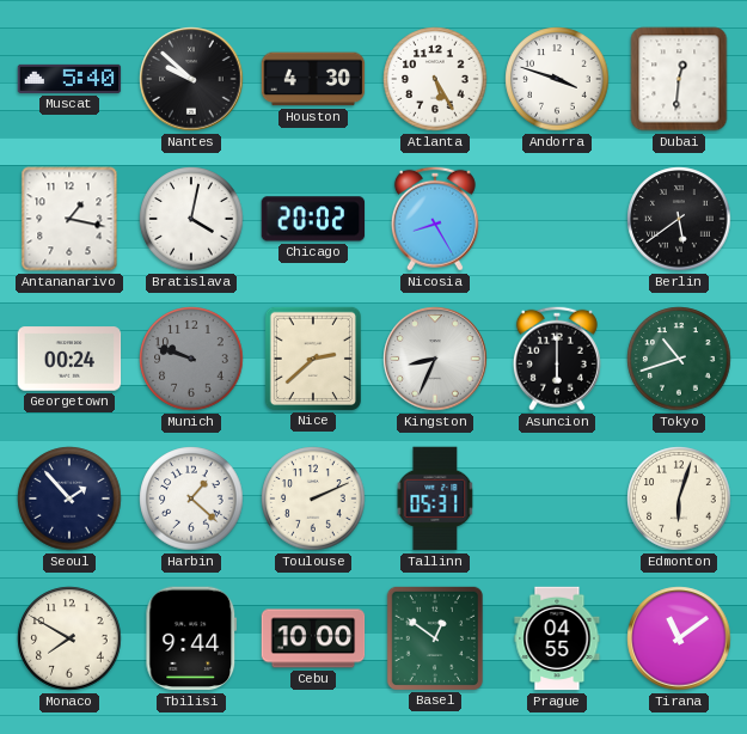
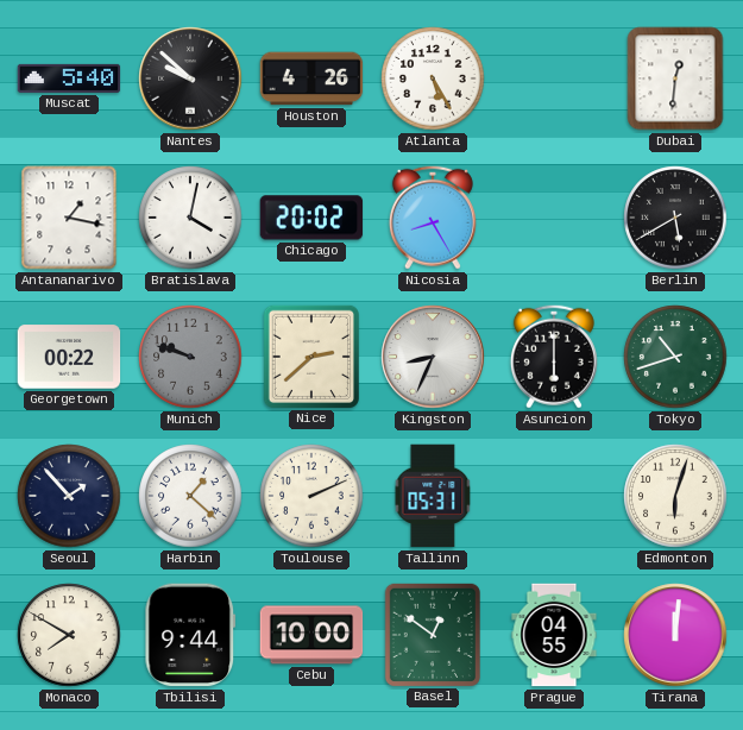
Houston: 4:30 -> 4:26 (311, 78)
Andorra: 3:48 -> none (557, 79)
Berlin: 5:39 -> 5:40 (675, 218)
Georgetown: 00:24 -> 00:22 (69, 357)
Tirana: 11:09 -> 12:01 (675, 635)
